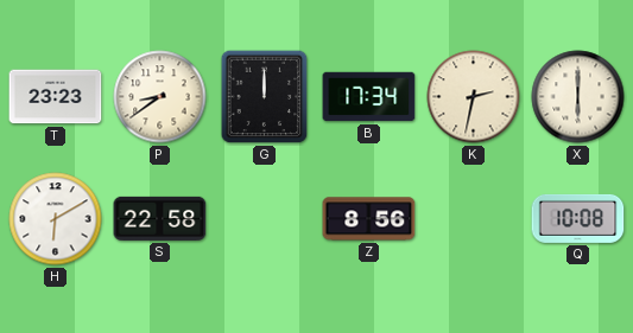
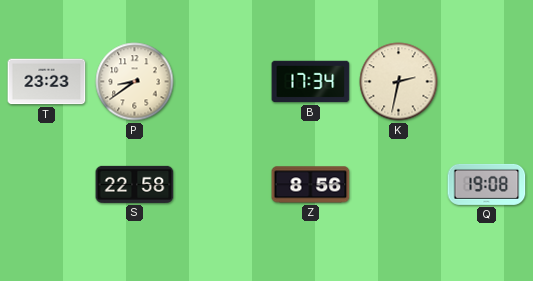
G: 12:00 -> none (265, 97)
X: 6:00 -> none (578, 97)
H: 6:10 -> none (56, 219)
Q: 10:08 -> 19:08 (487, 184)
